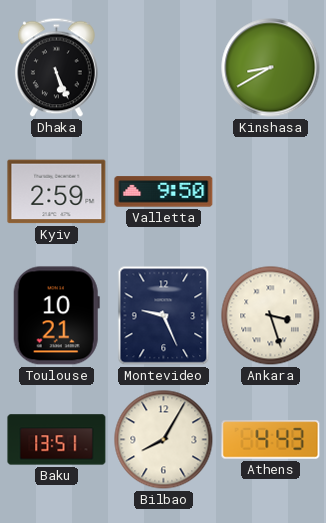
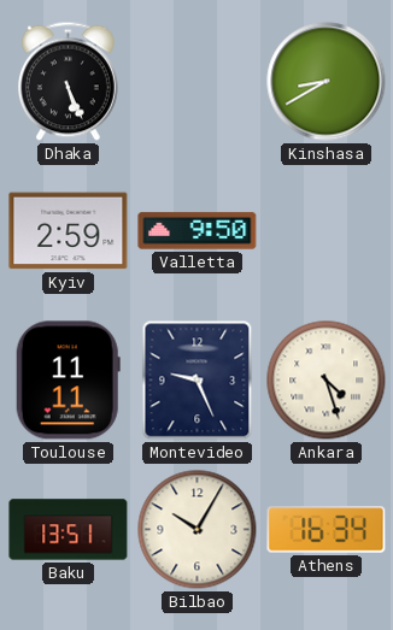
Toulouse: 10:21 -> 11:11 (68, 381)
Ankara: 3:27 -> 4:27 (327, 381)
Bilbao: 8:05 -> 10:05 (198, 530)
Athens: 4:43 -> 16:34 (327, 530)
